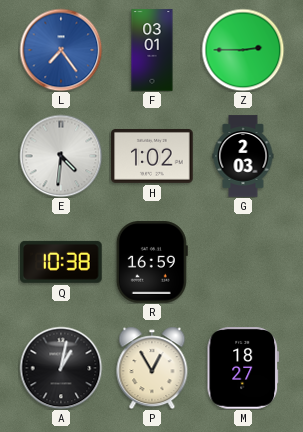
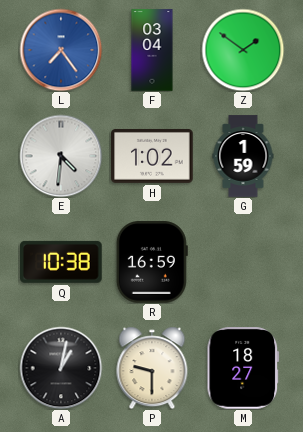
F: 03:01 -> 03:04 (152, 50)
Z: 2:45 -> 1:51 (243, 50)
G: 2:03 -> 1:59 (243, 156)
P: 12:55 -> 9:30 (152, 368)
